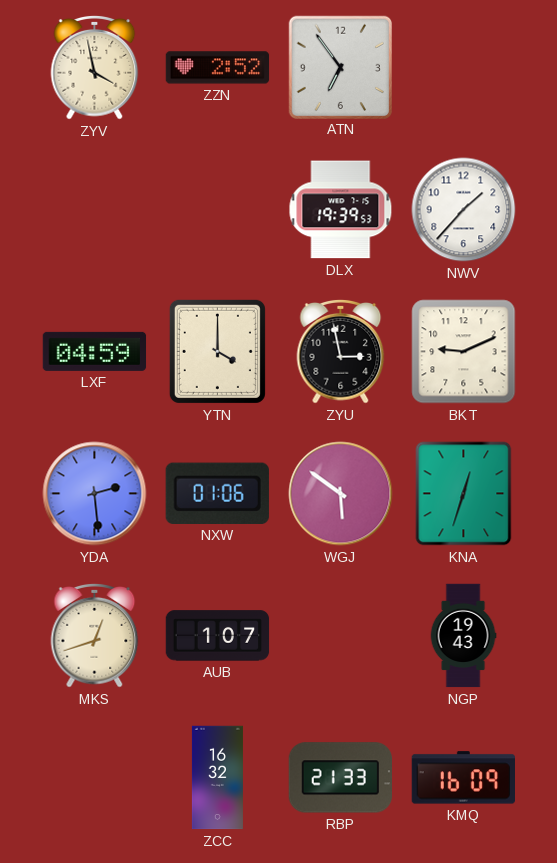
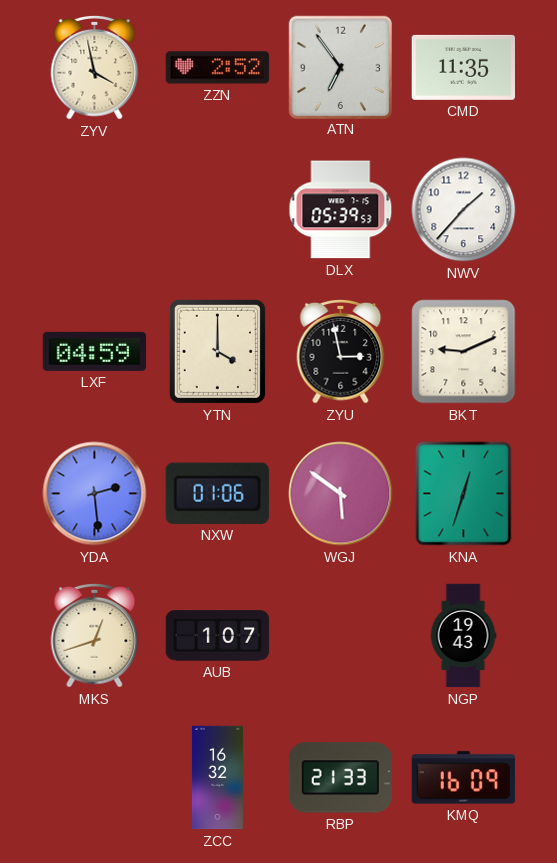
CMD: none -> 11:35 (463, 67)
DLX: 19:39 -> 05:39 (341, 210)
